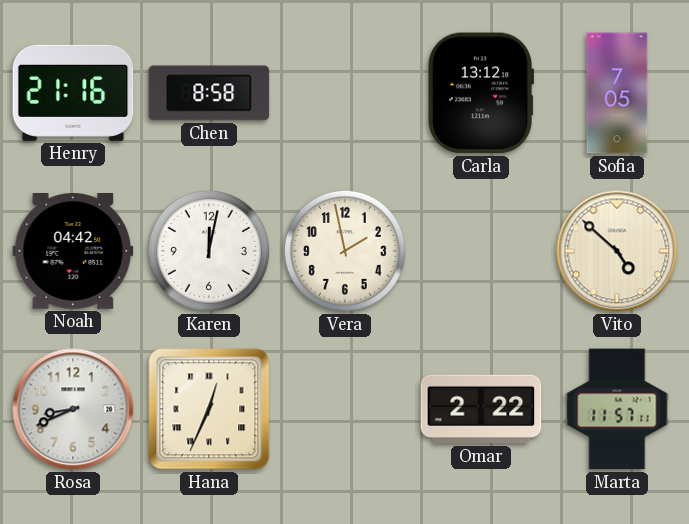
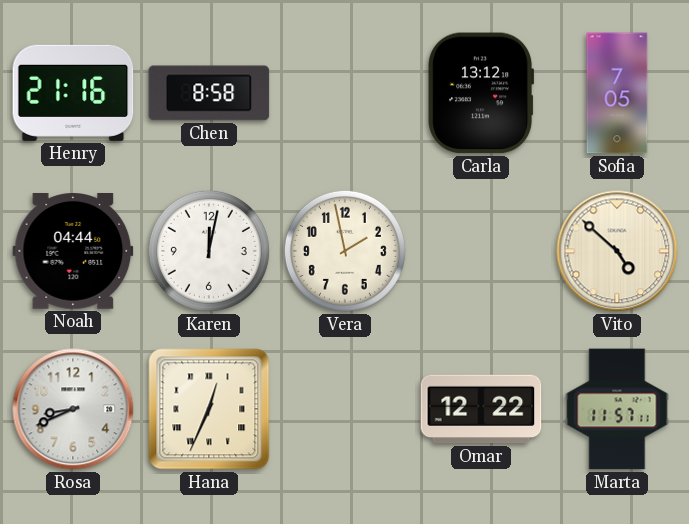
Noah: 04:42 -> 04:44 (73, 252)
Omar: 2:22 -> 12:22 (481, 409)
